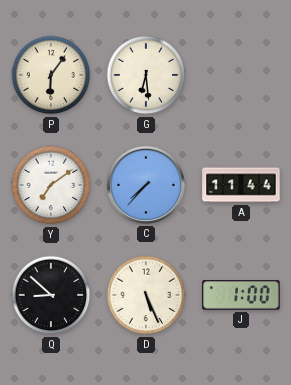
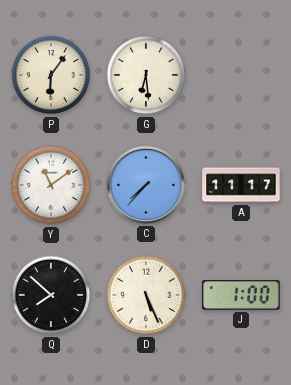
Y: 7:09 -> 11:09 (51, 185)
A: 11:44 -> 11:17 (241, 185)
Q: 8:52 -> 7:52 (51, 295)
